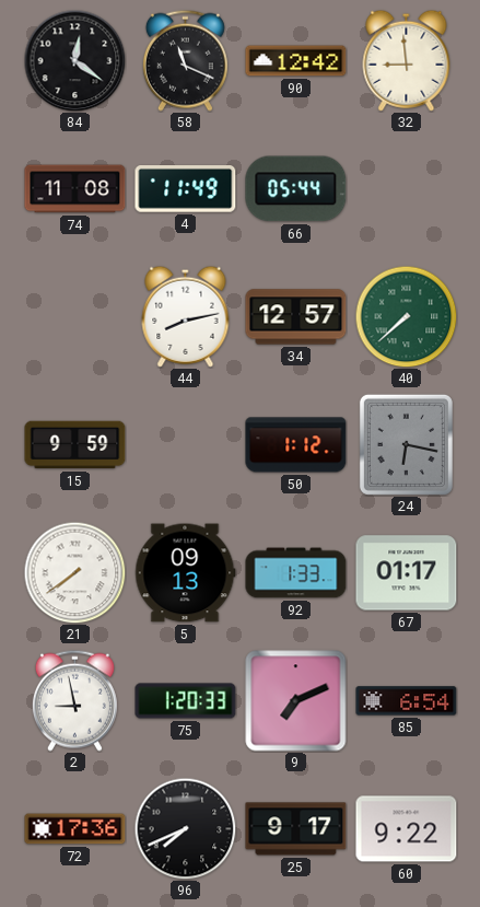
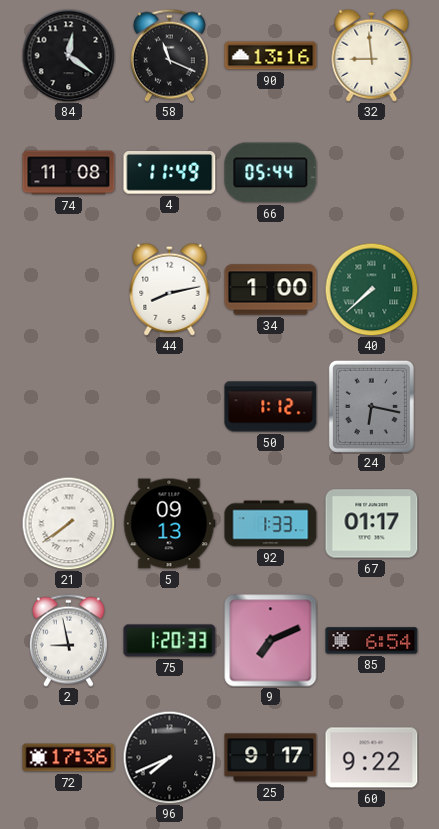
90: 12:42 -> 13:16 (271, 56)
34: 12:57 -> 1:00 (271, 290)
15: 9:59 -> none (75, 445)
